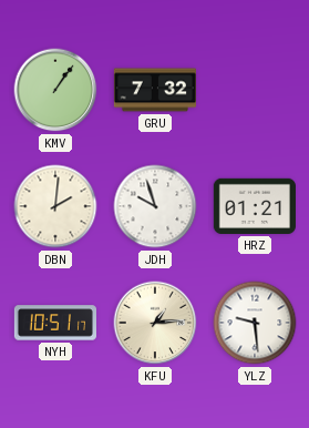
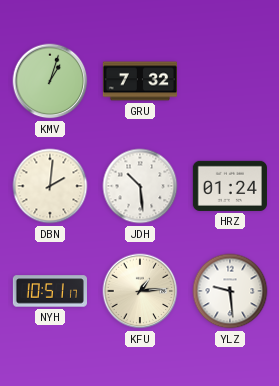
KMV: 1:06 -> 1:03 (50, 81)
JDH: 9:57 -> 10:29 (140, 186)
HRZ: 01:21 -> 01:24 (230, 186)
